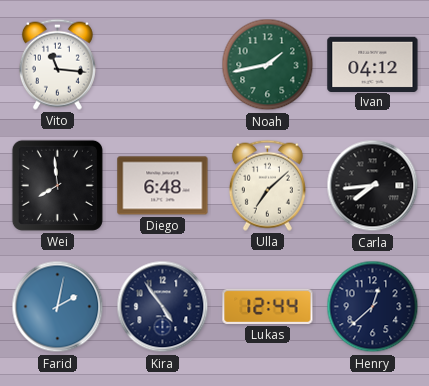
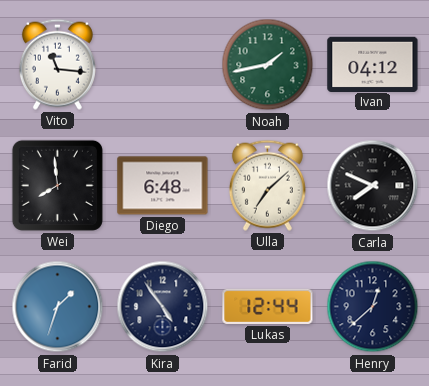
Carla: 7:44 -> 7:49 (373, 186)
Farid: 2:02 -> 1:33 (58, 307)
